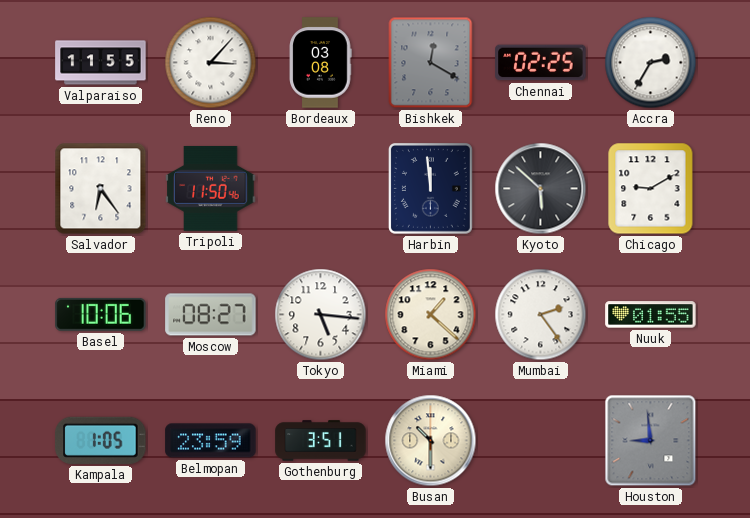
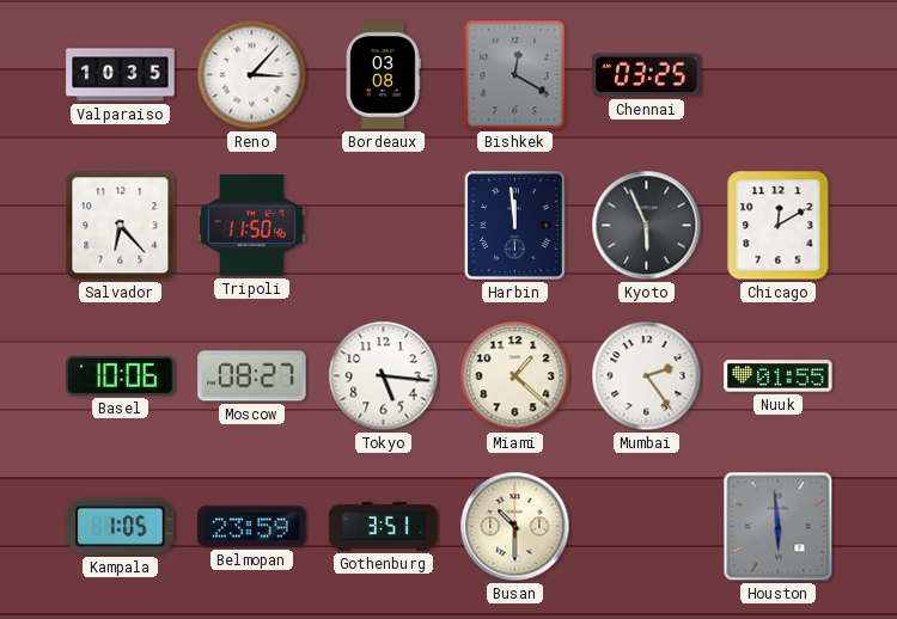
Valparaiso: 11:55 -> 10:35 (121, 75)
Chennai: 02:25 -> 03:25 (647, 75)
Accra: 2:35 -> none (651, 63)
Salvador: 6:24 -> 6:23 (121, 226)
Kyoto: 5:52 -> 5:56 (647, 226)
Chicago: 9:10 -> 12:10 (779, 226)
Houston: 8:59 -> 5:59 (779, 527)
